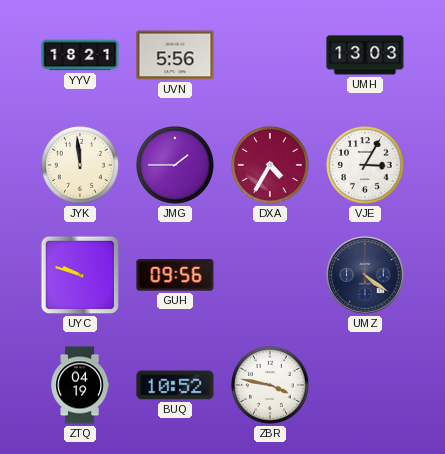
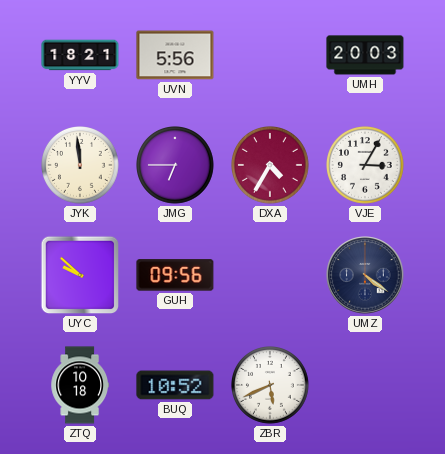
UMH: 13:03 -> 20:03 (365, 55)
JMG: 1:45 -> 6:45 (176, 166)
UYC: 9:48 -> 9:52 (80, 275)
ZTQ: 04:19 -> 10:18 (79, 385)
ZBR: 3:47 -> 5:41 (271, 386)
